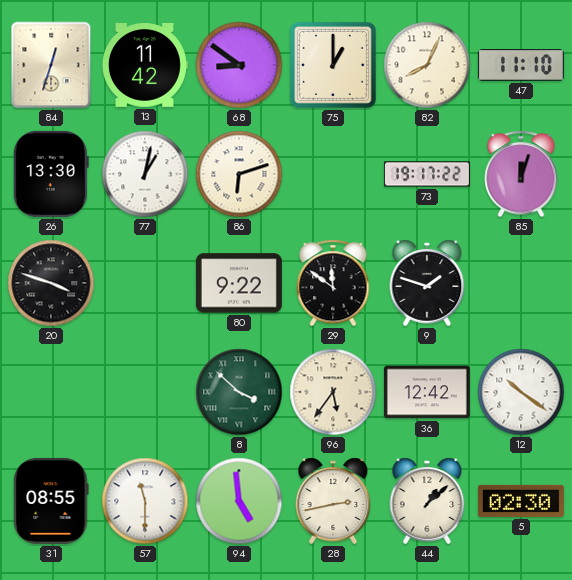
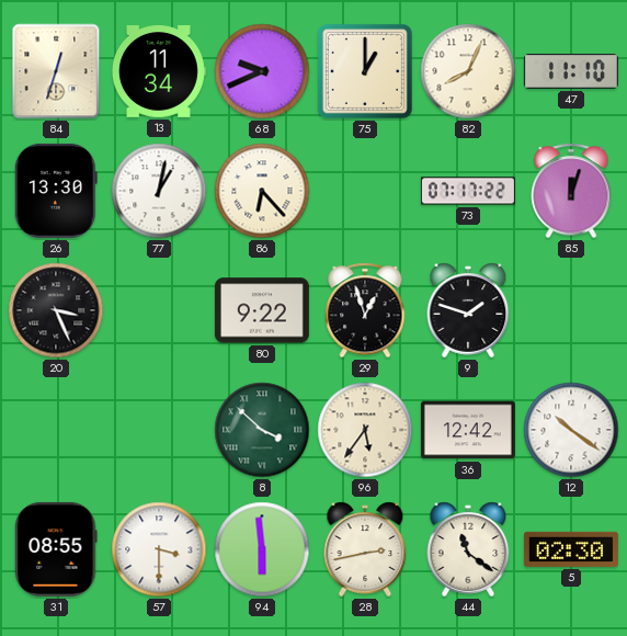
13: 11:42 -> 11:34 (158, 72)
68: 8:51 -> 9:41 (262, 71)
86: 6:12 -> 6:23 (262, 191)
73: 19:17 -> 07:17 (468, 191)
20: 3:48 -> 3:26 (56, 310)
29: 11:51 -> 12:57 (365, 310)
57: 11:30 -> 3:30 (159, 549)
94: 4:59 -> 5:59 (262, 549)
44: 1:08 -> 11:21 (468, 549)
